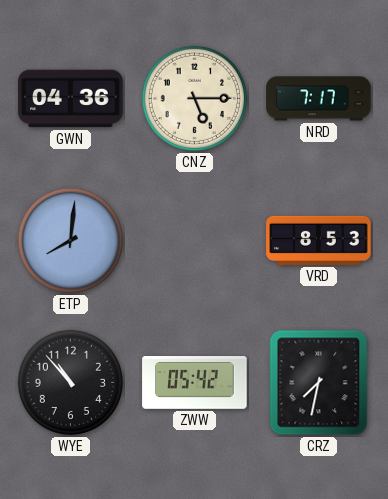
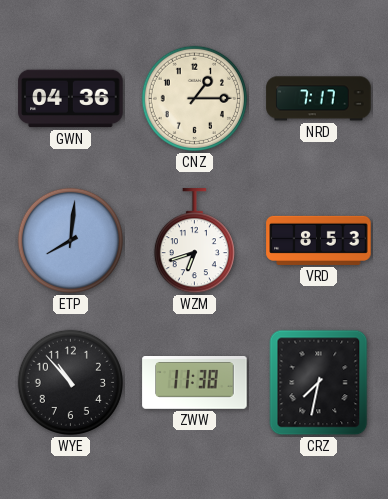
CNZ: 5:15 -> 1:15 (194, 98)
WZM: none -> 6:42 (194, 241)
ZWW: 05:42 -> 11:38 (195, 383)
